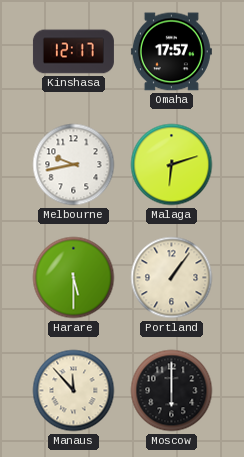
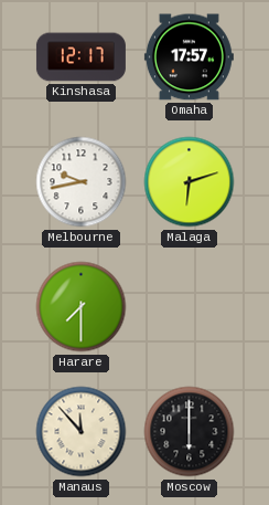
Harare: 5:30 -> 7:30 (82, 307)
Portland: 1:06 -> none (172, 278)
